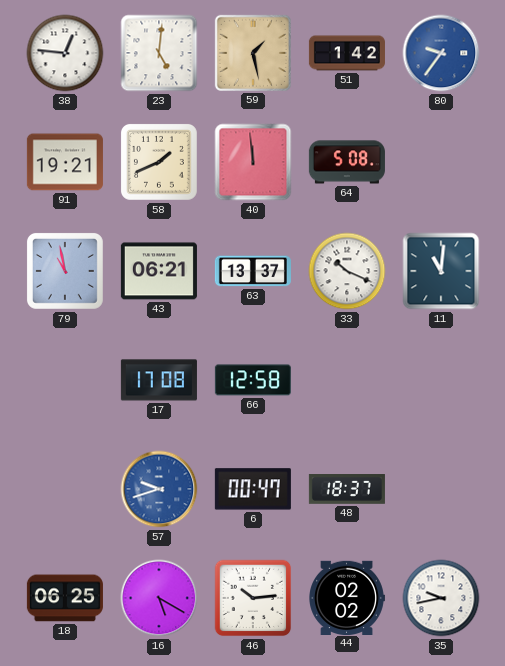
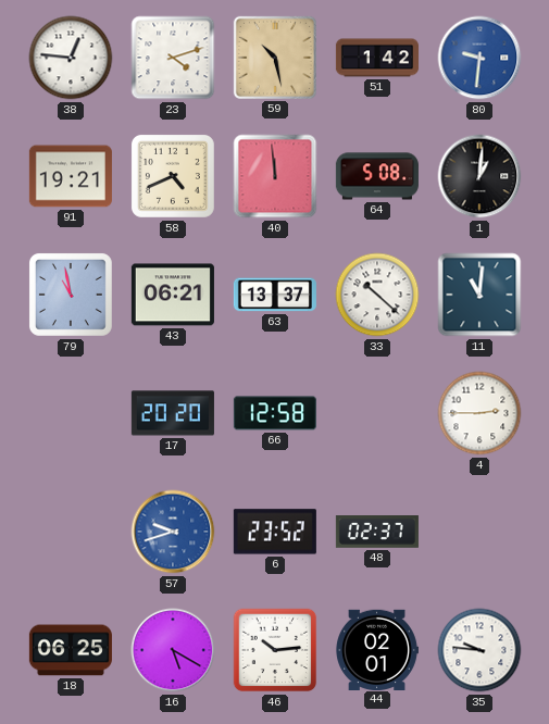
23: 5:01 -> 4:12 (173, 58)
59: 1:28 -> 10:28 (275, 58)
80: 9:36 -> 9:31 (479, 58)
58: 1:41 -> 4:41 (173, 176)
1: none -> 1:01 (479, 176)
33: 10:19 -> 10:22 (377, 295)
17: 17:08 -> 20:20 (173, 413)
4: none -> 2:45 (479, 413)
6: 00:47 -> 23:52 (275, 532)
48: 18:37 -> 02:37 (377, 533)
44: 02:02 -> 02:01 (377, 649)
35: 9:43 -> 9:46 (479, 650)
